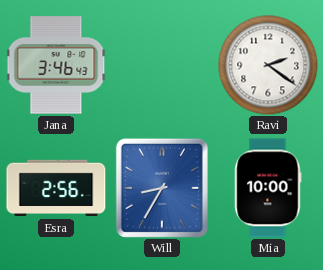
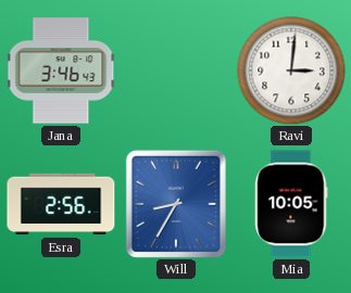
Ravi: 2:21 -> 3:01 (291, 71)
Mia: 10:00 -> 10:05 (291, 204)
